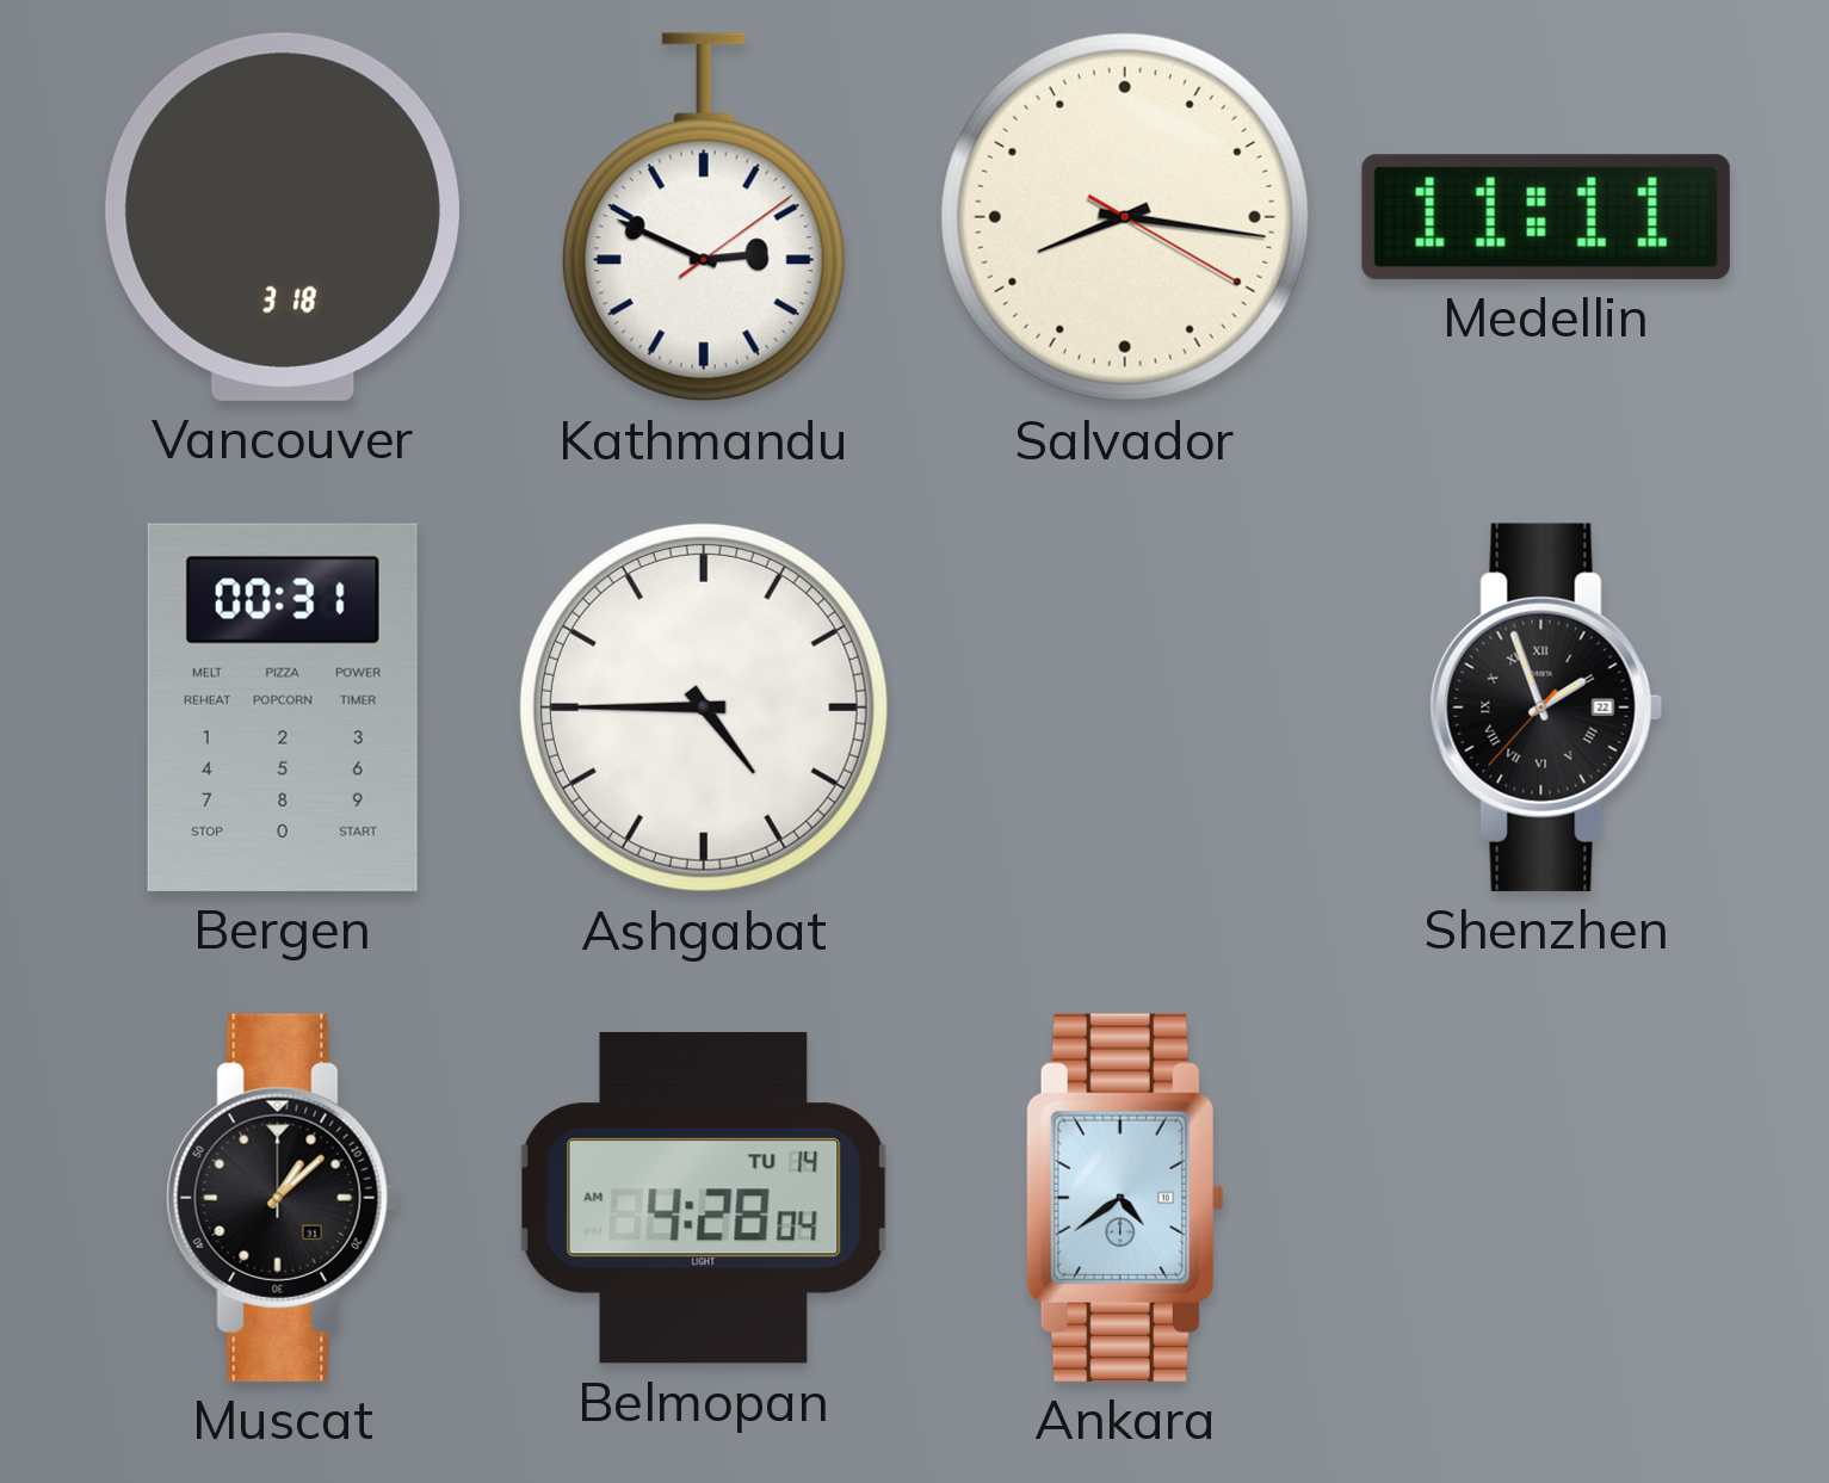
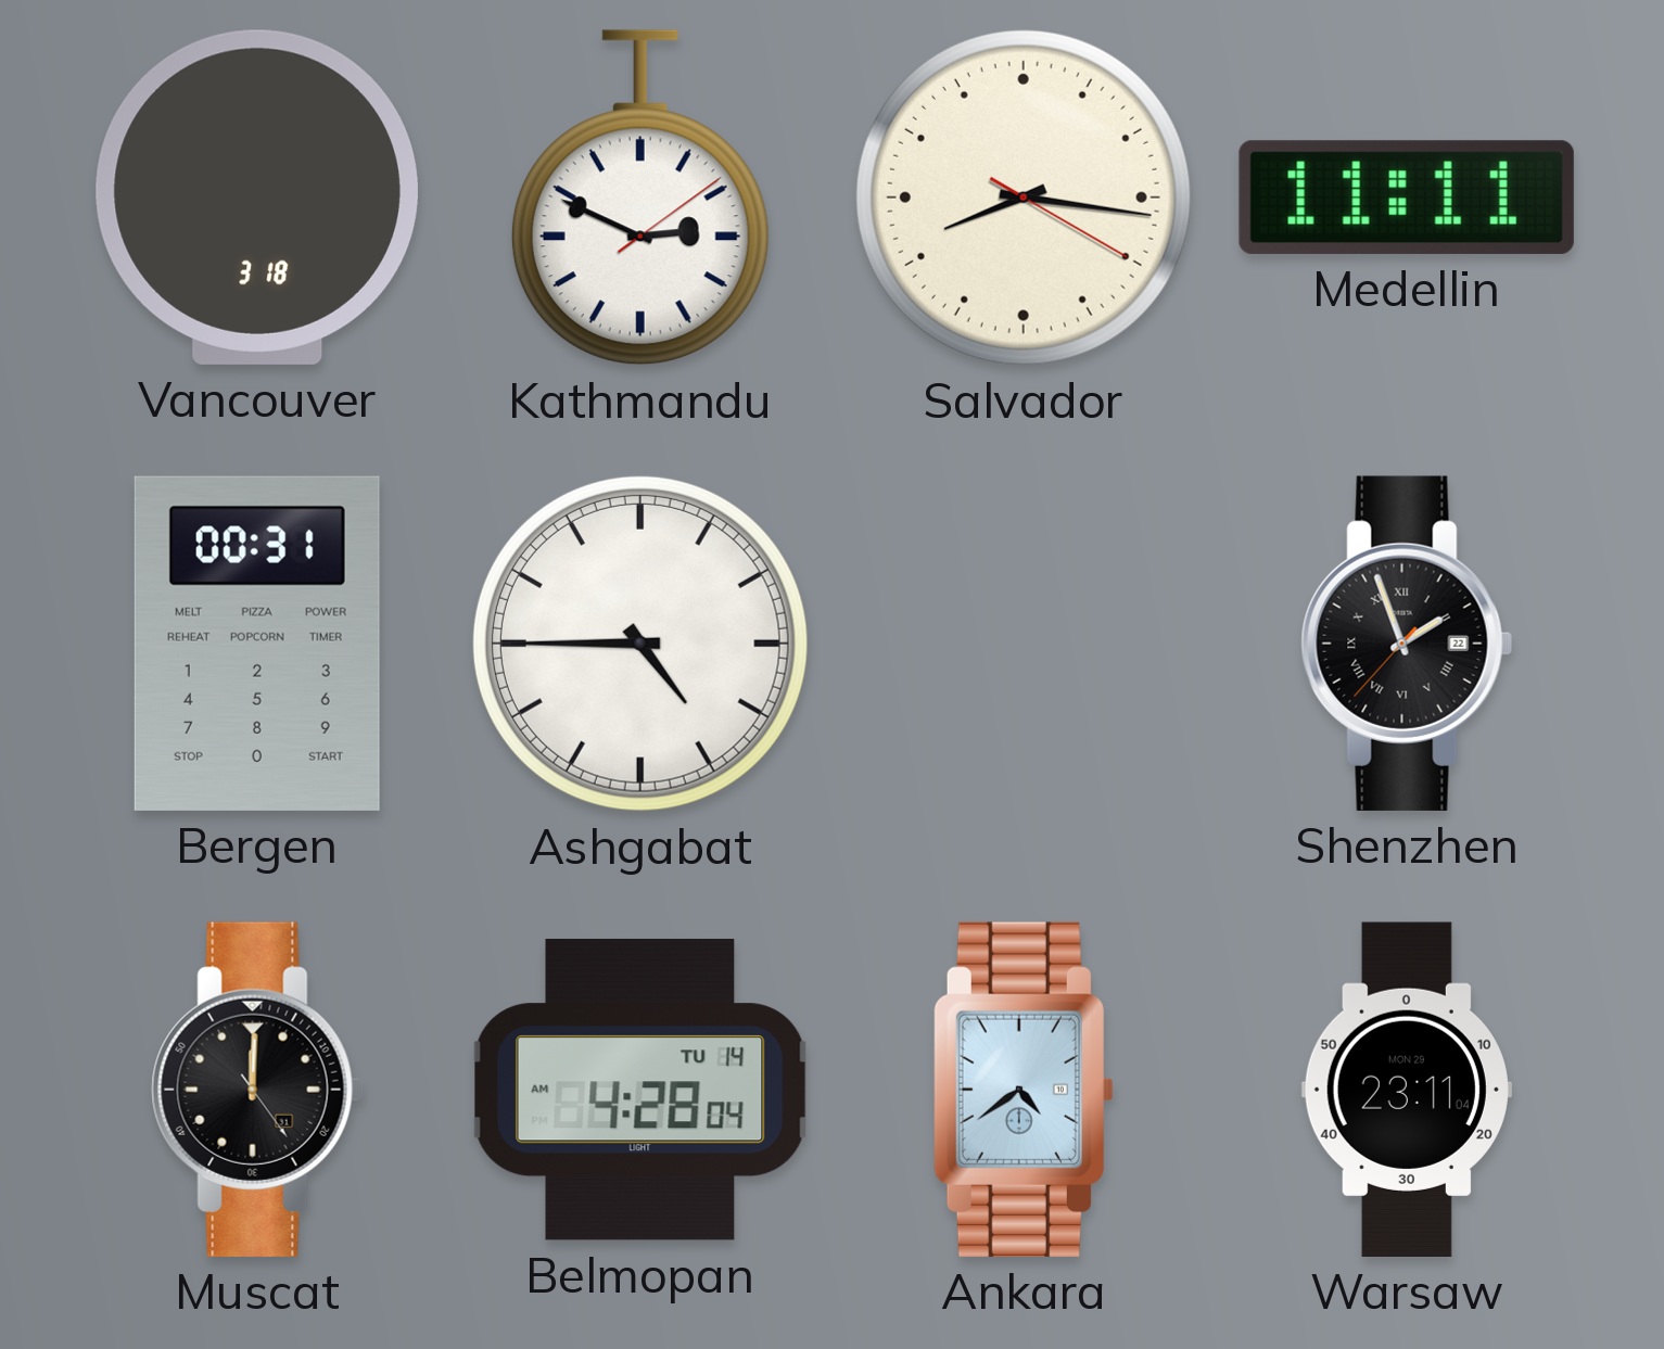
Muscat: 1:08 -> 12:00 (257, 1090)
Warsaw: none -> 23:11 (1407, 1090)
